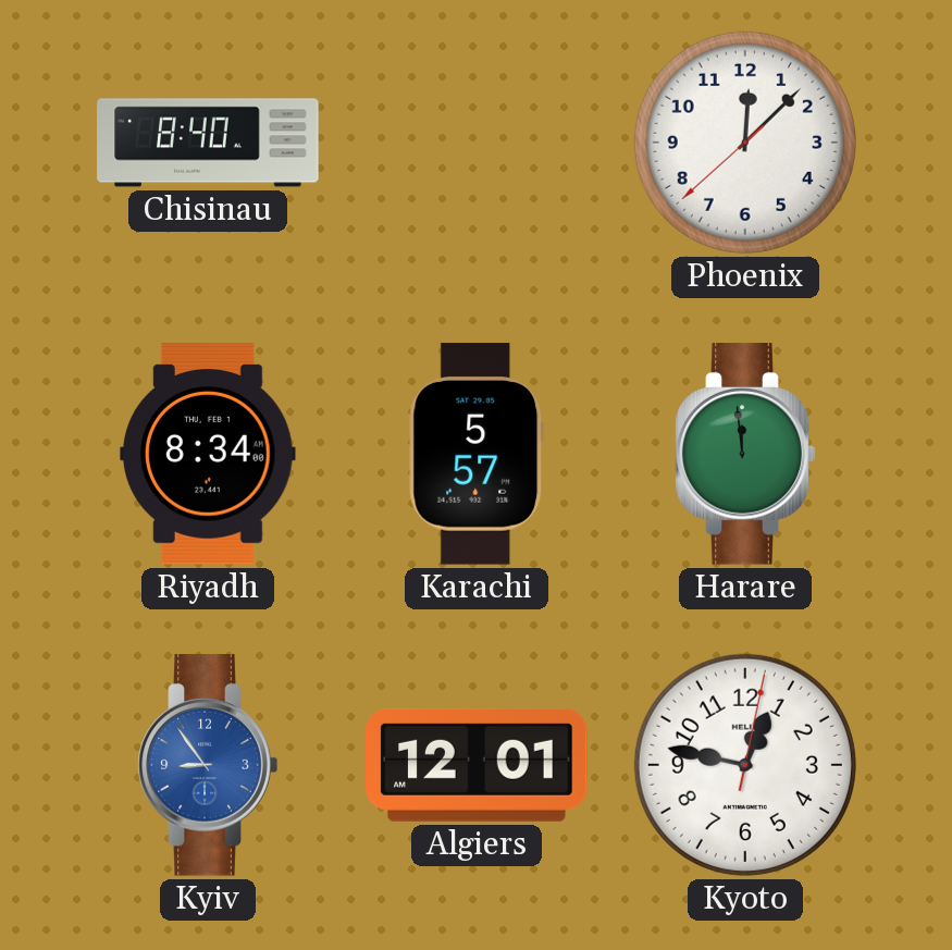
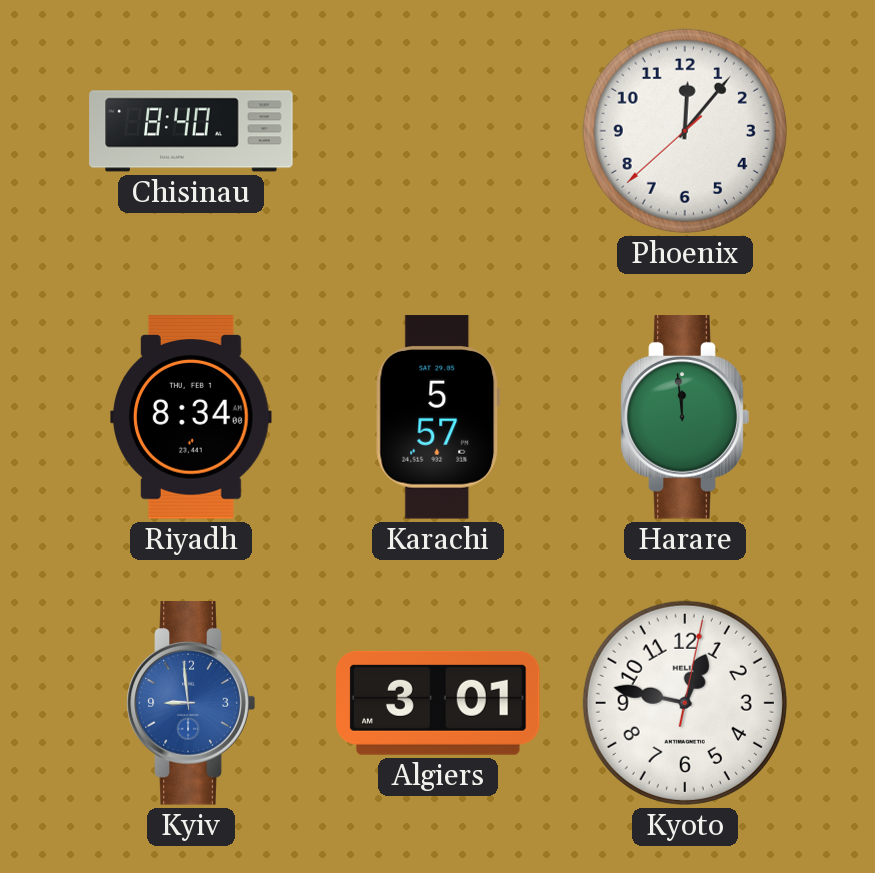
Phoenix: 12:07 -> 12:06 (685, 131)
Kyiv: 8:54 -> 8:59 (191, 703)
Algiers: 12:01 -> 3:01 (438, 703)
